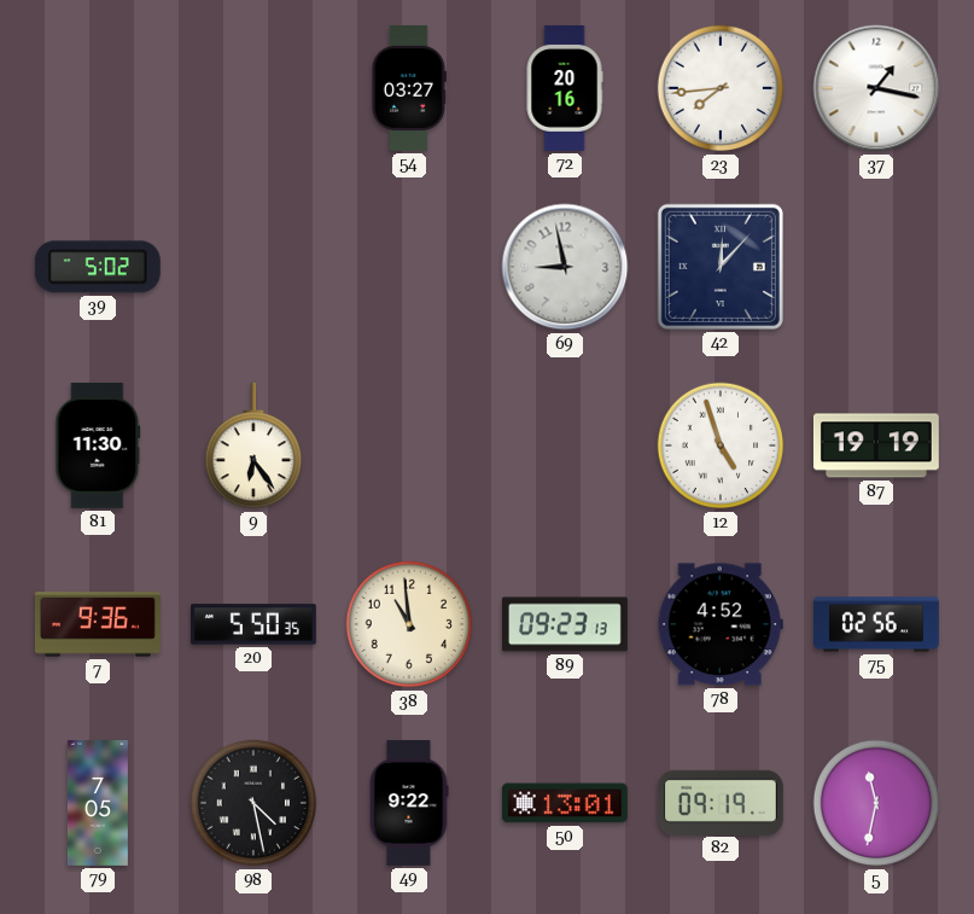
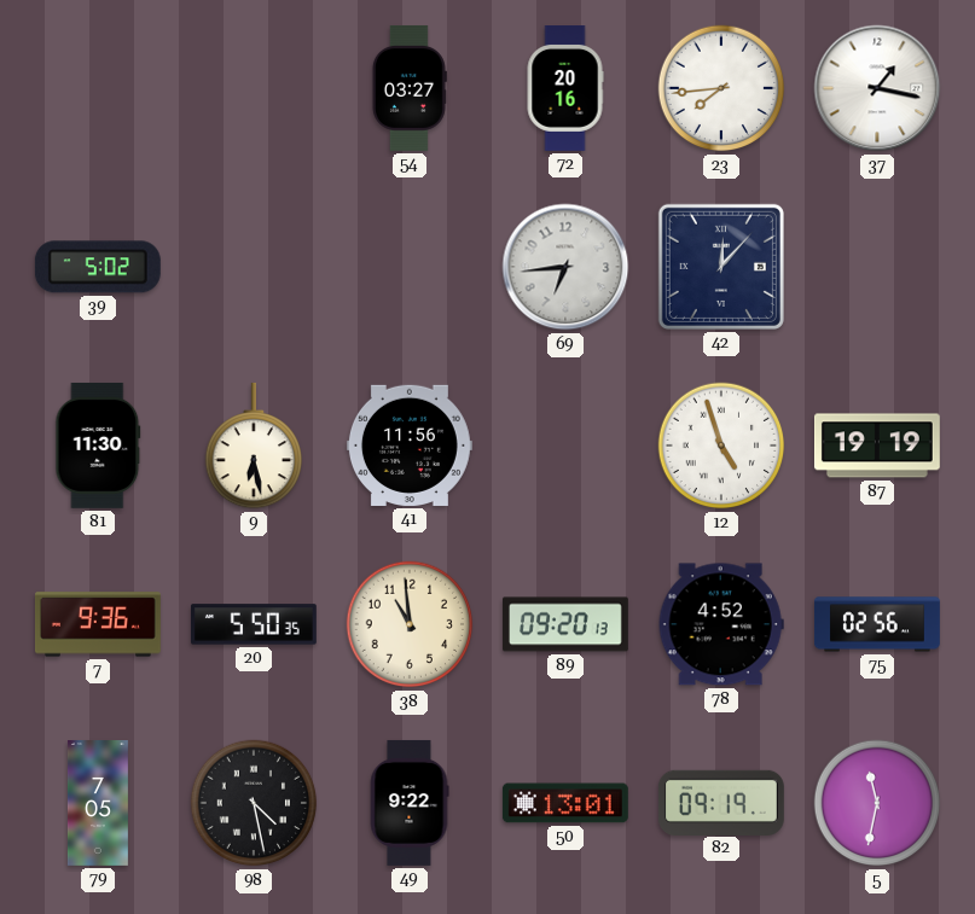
69: 8:58 -> 6:44 (565, 267)
9: 6:24 -> 6:28 (253, 446)
41: none -> 11:56 (410, 446)
89: 09:23 -> 09:20 (565, 624)
